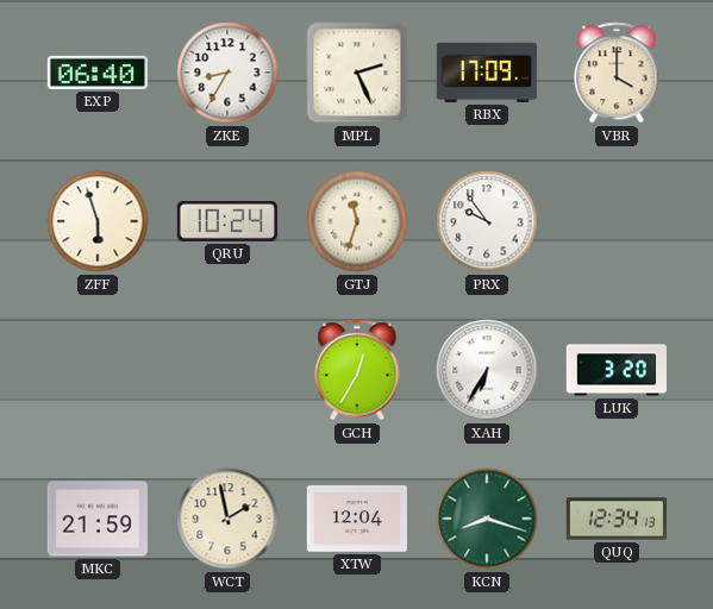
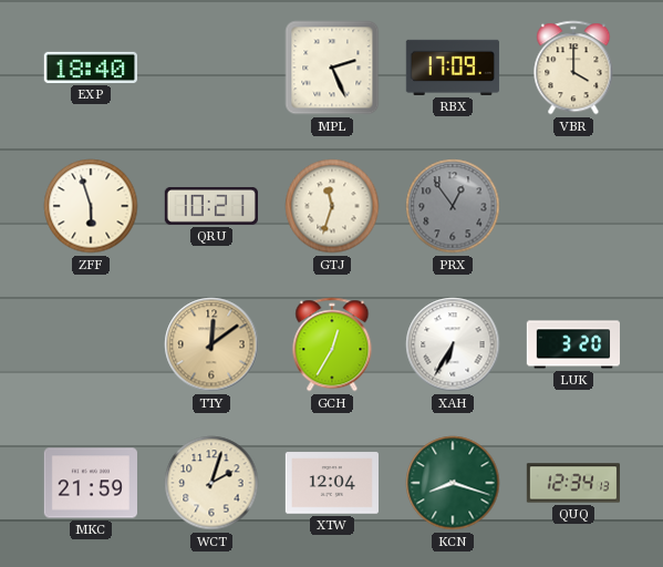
EXP: 06:40 -> 18:40 (91, 68)
ZKE: 8:35 -> none (227, 73)
QRU: 10:24 -> 10:21 (211, 206)
PRX: 9:54 -> 12:54 (453, 206)
PRX dial: white -> grey (453, 206)
TTY: none -> 12:09 (211, 344)
WCT: 1:58 -> 2:03 (211, 483)
